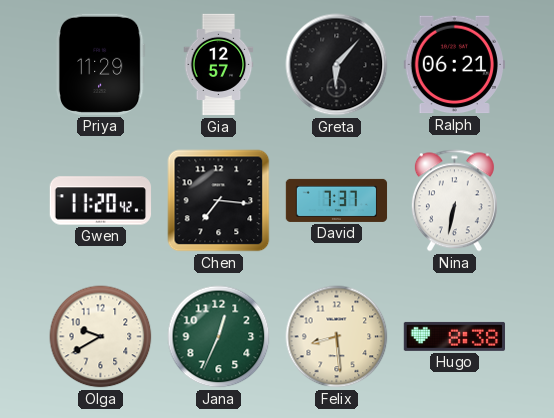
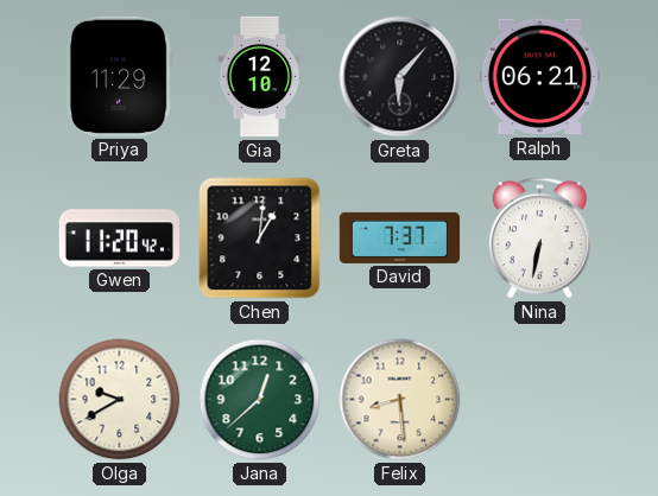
Gia: 12:57 -> 12:10 (260, 77)
Chen: 7:16 -> 1:01 (260, 239)
Jana: 12:34 -> 12:38 (260, 400)
Hugo: 8:38 -> none (454, 336)
